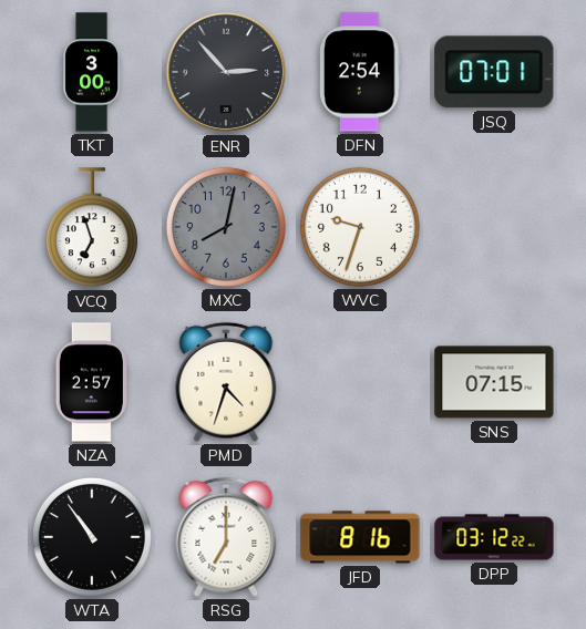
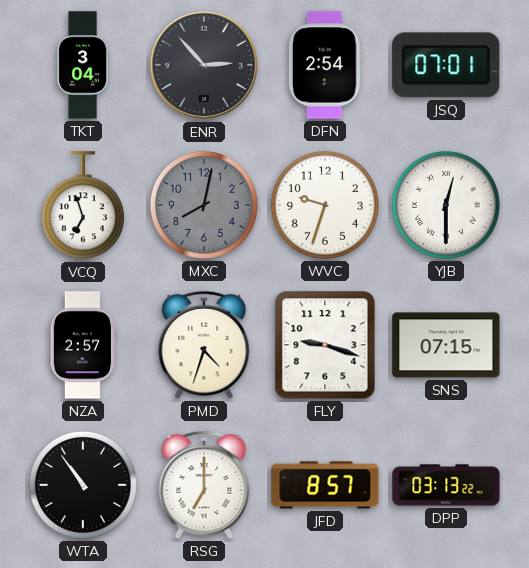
TKT: 3:00 -> 3:04 (82, 65)
YJB: none -> 12:30 (446, 205)
FLY: none -> 9:18 (325, 345)
JFD: 8:16 -> 8:57 (325, 485)
DPP: 03:12 -> 03:13 (446, 485)
